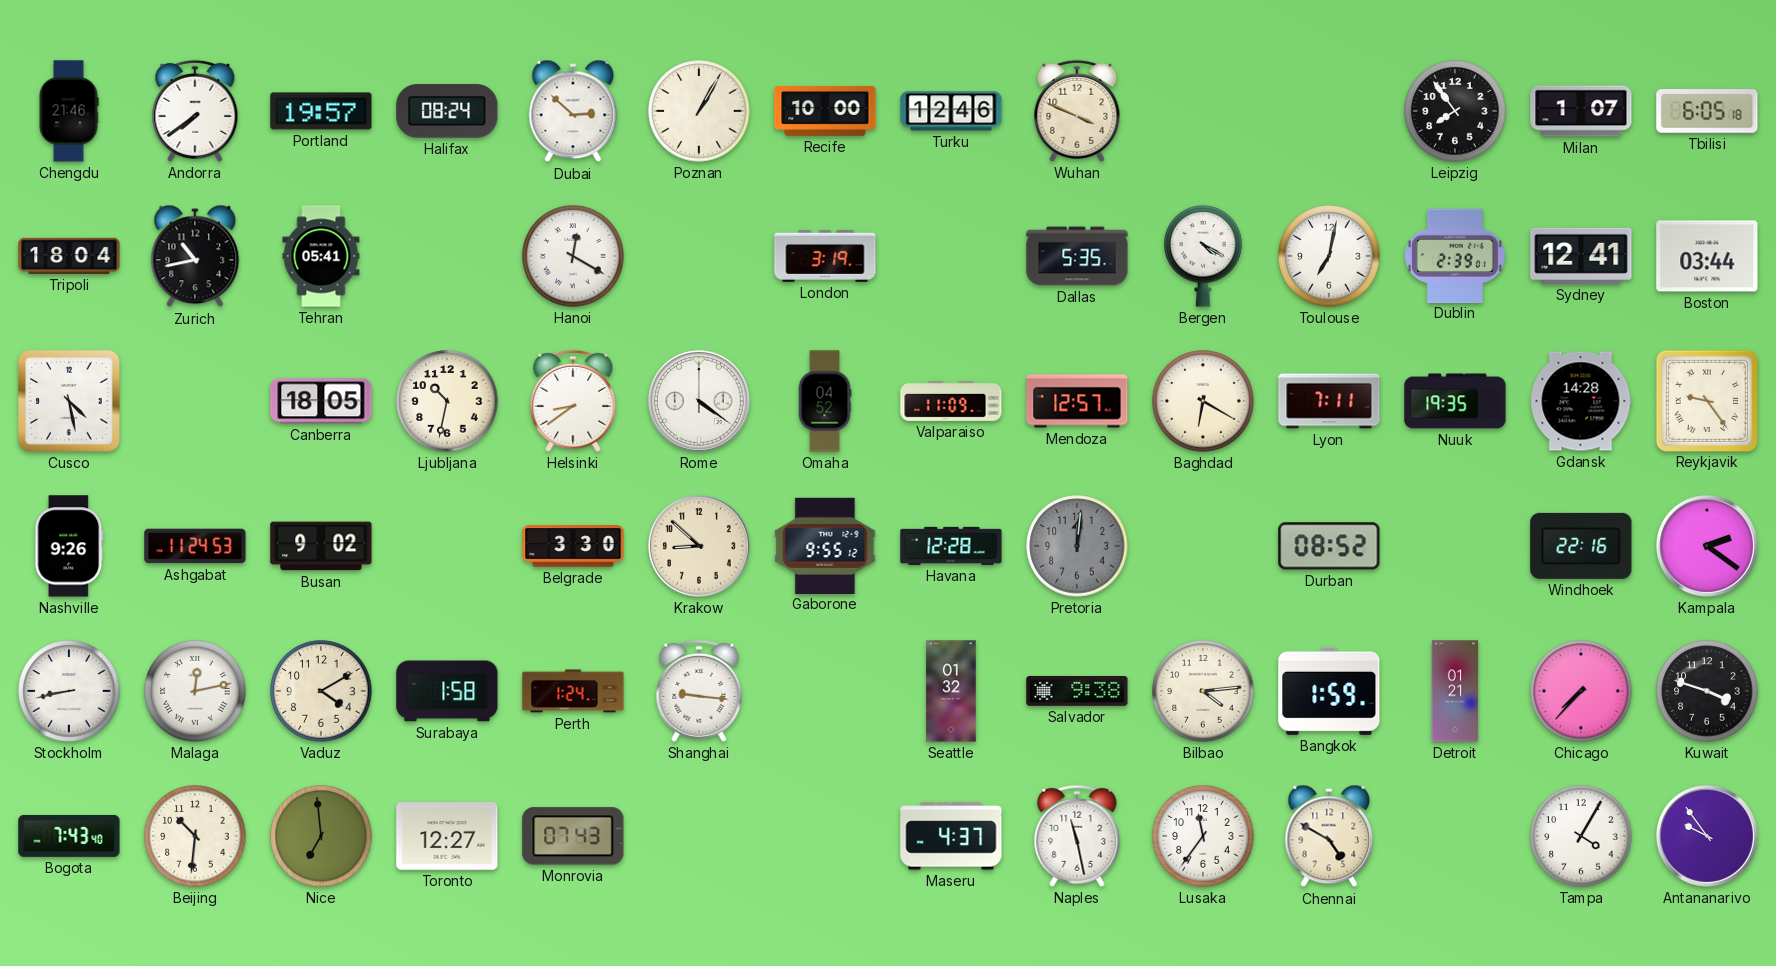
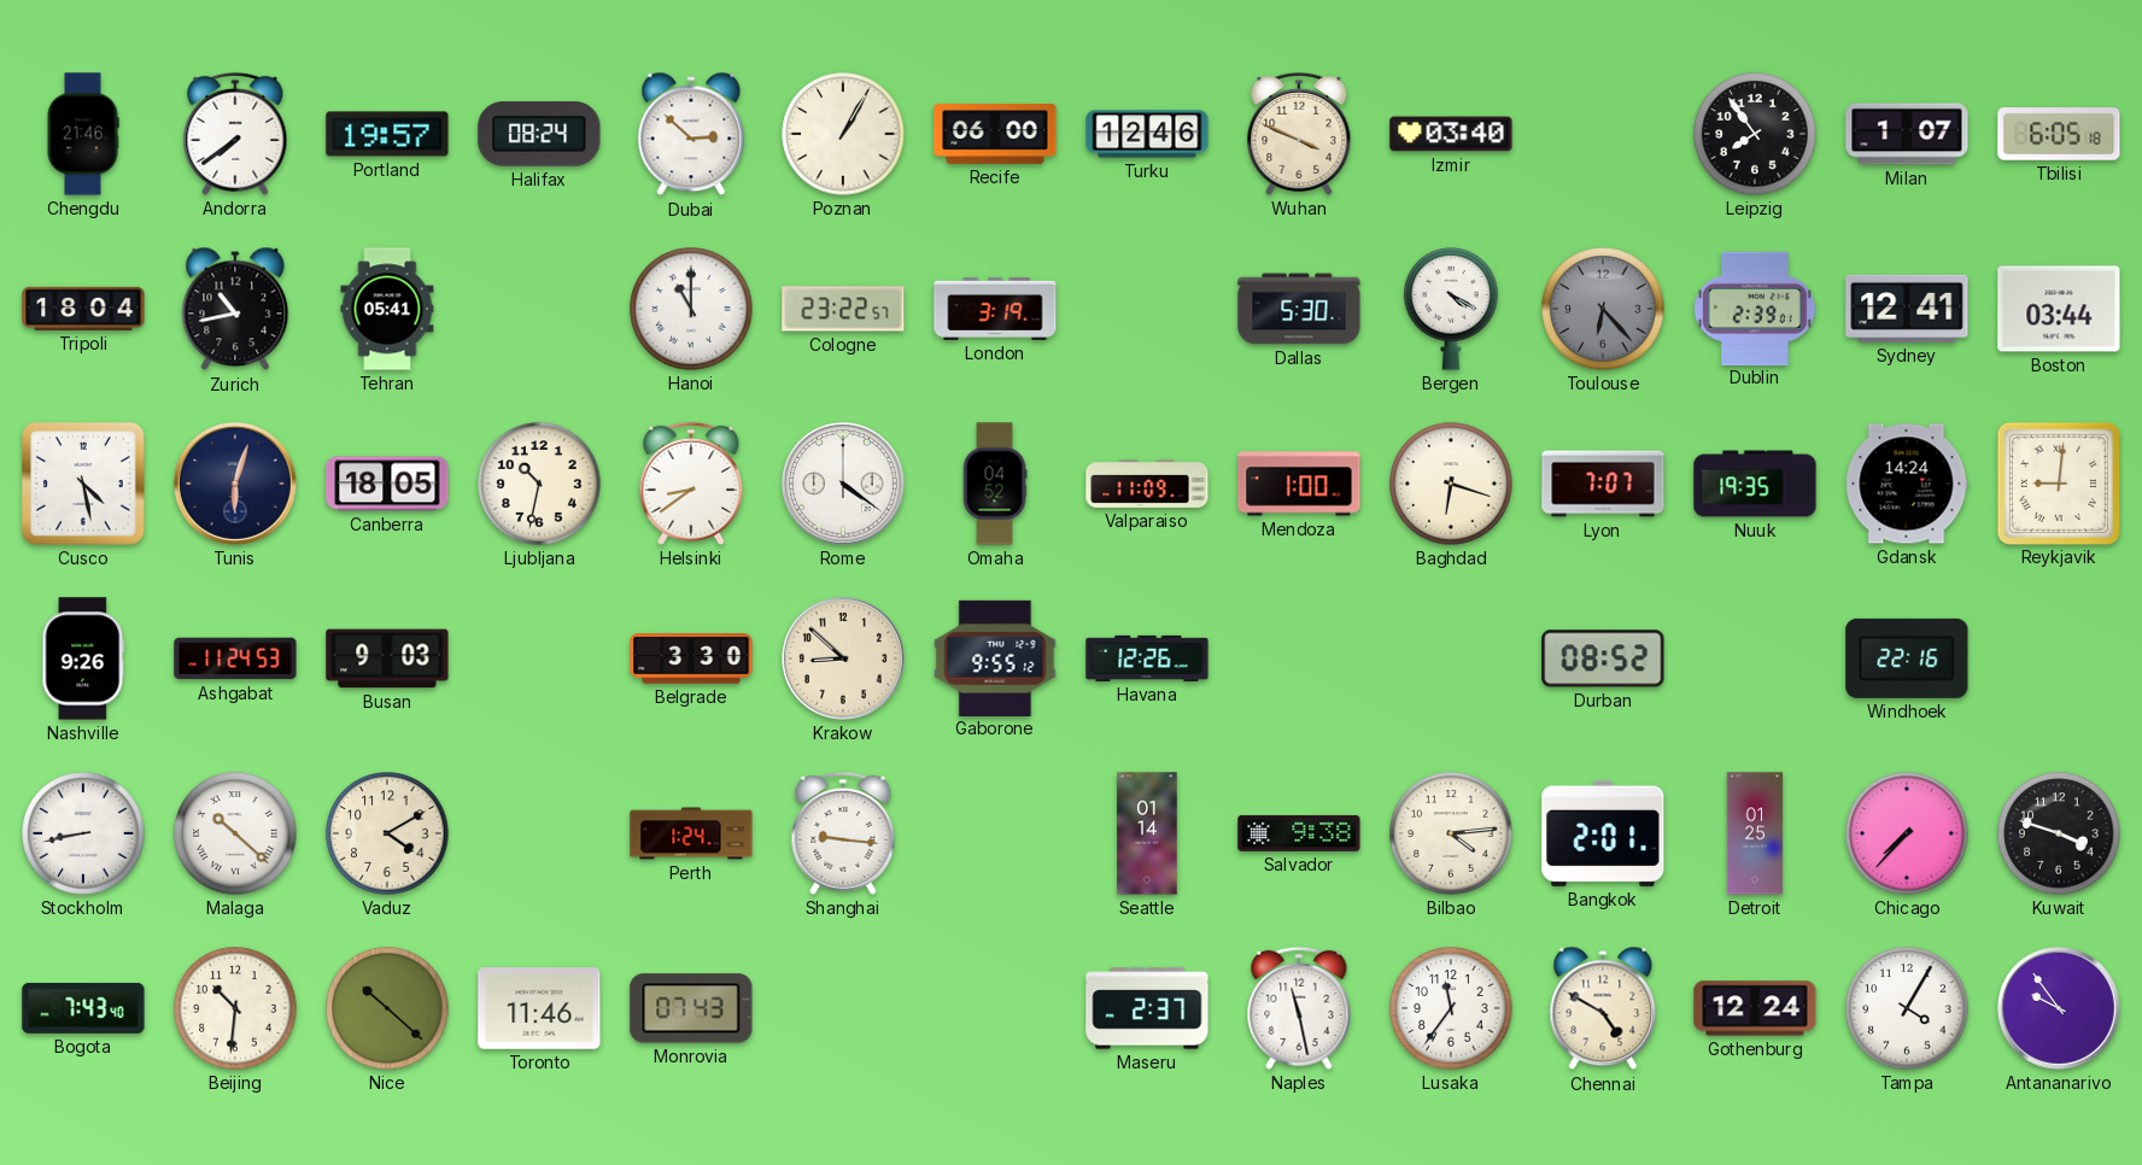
Recife: 10:00 -> 06:00 (995, 134)
Izmir: none -> 03:40 (1451, 134)
Hanoi: 12:20 -> 11:00 (691, 309)
Cologne: none -> 23:22 (843, 309)
Dallas: 5:35 -> 5:30 (1299, 309)
Toulouse: 7:02 -> 6:23 (1603, 309)
Toulouse dial: white -> grey (1603, 309)
Tunis: none -> 6:03 (235, 484)
Mendoza: 12:57 -> 1:00 (1299, 484)
Baghdad: 6:20 -> 6:18 (1451, 484)
Lyon: 7:11 -> 7:07 (1603, 484)
Gdansk: 14:28 -> 14:24 (1907, 484)
Reykjavik: 9:24 -> 9:01 (2058, 482)
Busan: 9:02 -> 9:03 (387, 658)
Havana: 12:28 -> 12:26 (1147, 658)
Pretoria: 12:01 -> none (1077, 546)
Kampala: 2:21 -> none (1707, 546)
Malaga: 12:13 -> 10:22 (235, 833)
Surabaya: 1:58 -> none (447, 691)
Seattle: 01:32 -> 01:14 (1147, 833)
Bangkok: 1:59 -> 2:01 (1603, 833)
Detroit: 01:21 -> 01:25 (1755, 833)
Nice: 6:59 -> 10:22 (387, 1008)
Toronto: 12:27 -> 11:46 (539, 1009)
Maseru: 4:37 -> 2:37 (1147, 1008)
Gothenburg: none -> 12:24 (1755, 1008)
